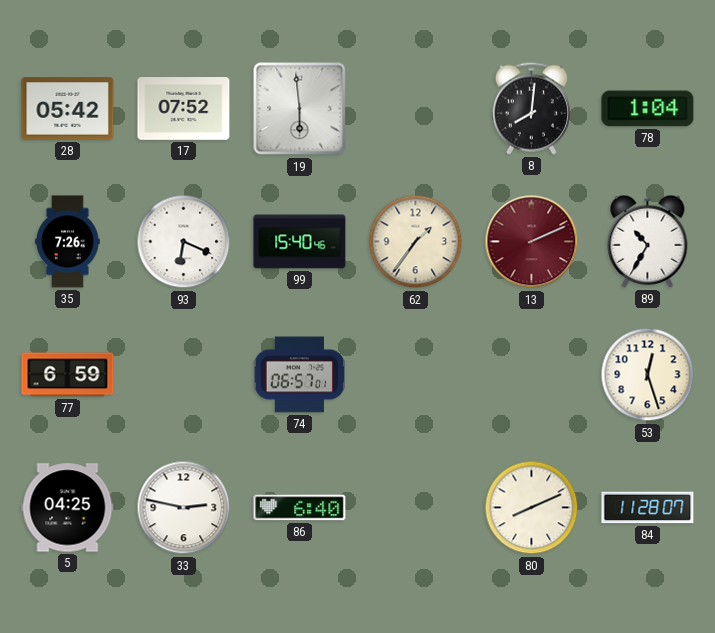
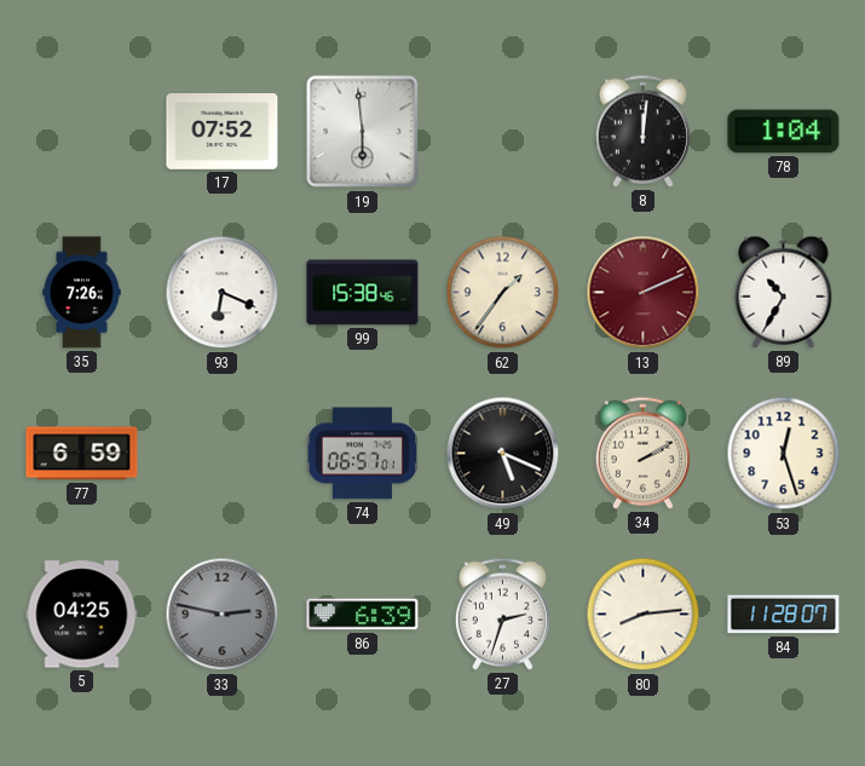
28: 05:42 -> none (68, 109)
8: 8:01 -> 12:01 (642, 131)
99: 15:40 -> 15:38 (363, 293)
49: none -> 5:19 (503, 454)
34: none -> 2:10 (642, 453)
33 dial: white -> grey (223, 615)
86: 6:40 -> 6:39 (363, 615)
27: none -> 2:33 (502, 614)
80: 8:11 -> 8:14 (644, 615)
